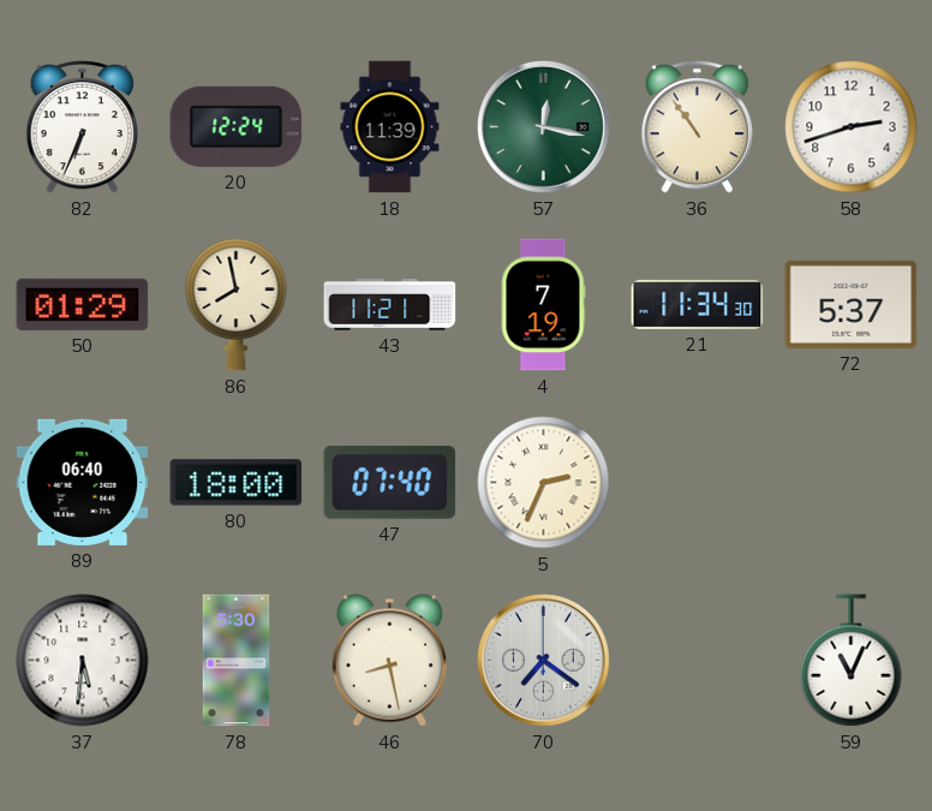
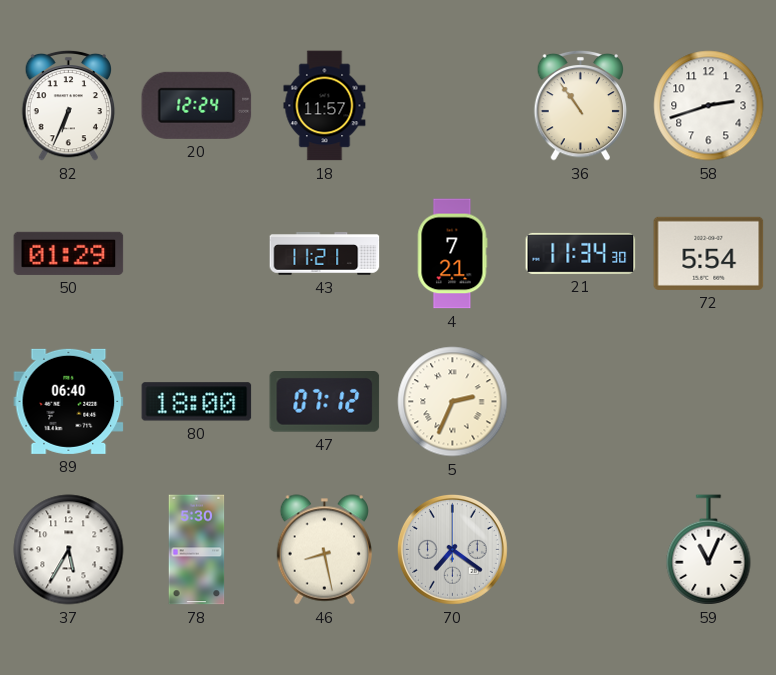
18: 11:39 -> 11:57 (325, 106)
57: 12:17 -> none (544, 127)
86: 7:58 -> none (237, 304)
4: 7:19 -> 7:21 (452, 254)
72: 5:37 -> 5:54 (709, 253)
47: 07:40 -> 07:12 (325, 402)
37: 5:31 -> 5:35 (69, 550)
